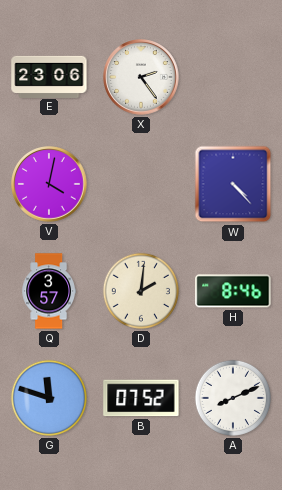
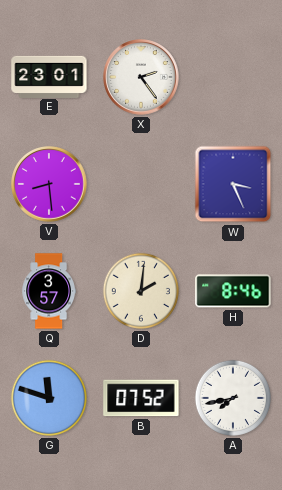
E: 23:06 -> 23:01 (49, 76)
V: 4:02 -> 8:29 (49, 184)
W: 4:23 -> 3:26 (233, 184)
A: 8:11 -> 7:43 (233, 398)
